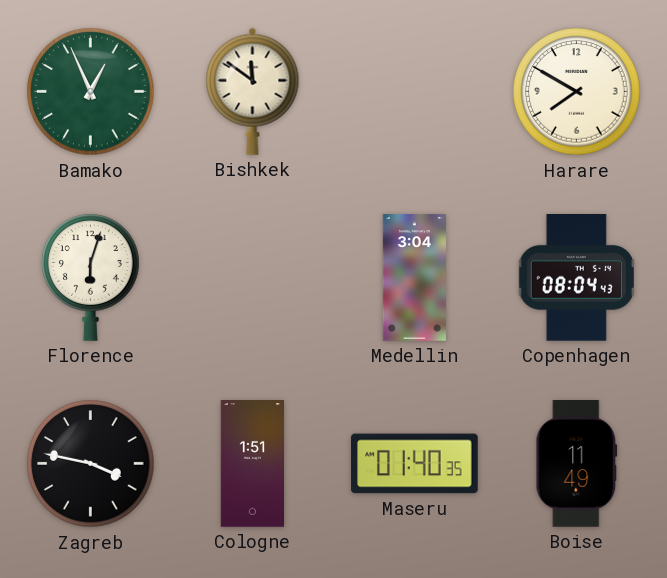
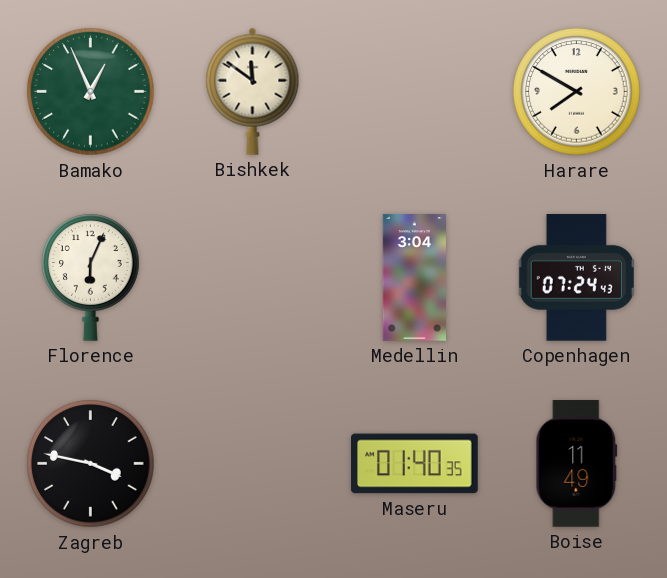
Florence: 6:03 -> 6:04 (91, 277)
Copenhagen: 08:04 -> 07:24 (576, 278)
Cologne: 1:51 -> none (253, 464)
